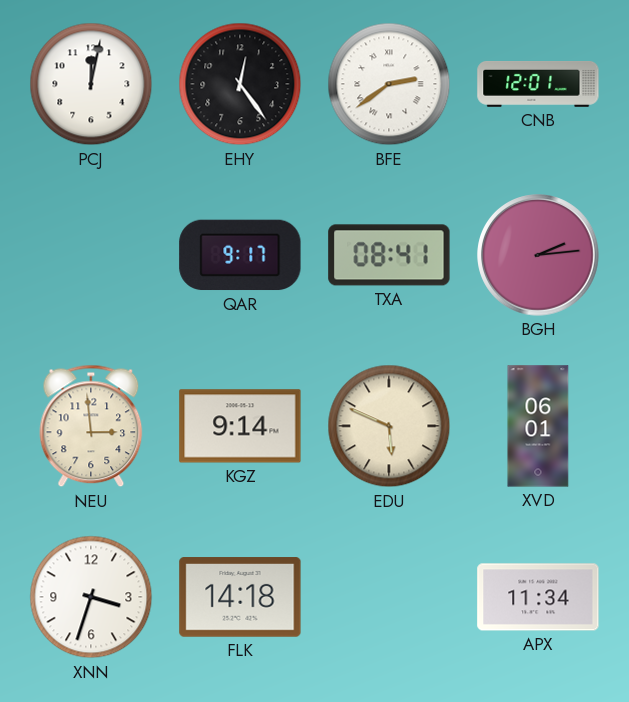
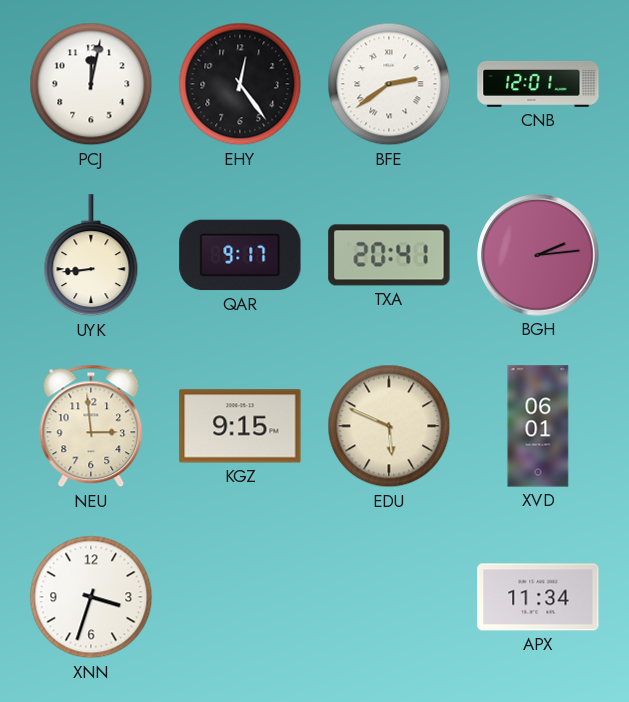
UYK: none -> 8:44 (91, 256)
TXA: 08:41 -> 20:41 (389, 255)
KGZ: 9:14 -> 9:15 (240, 426)
FLK: 14:18 -> none (240, 597)
